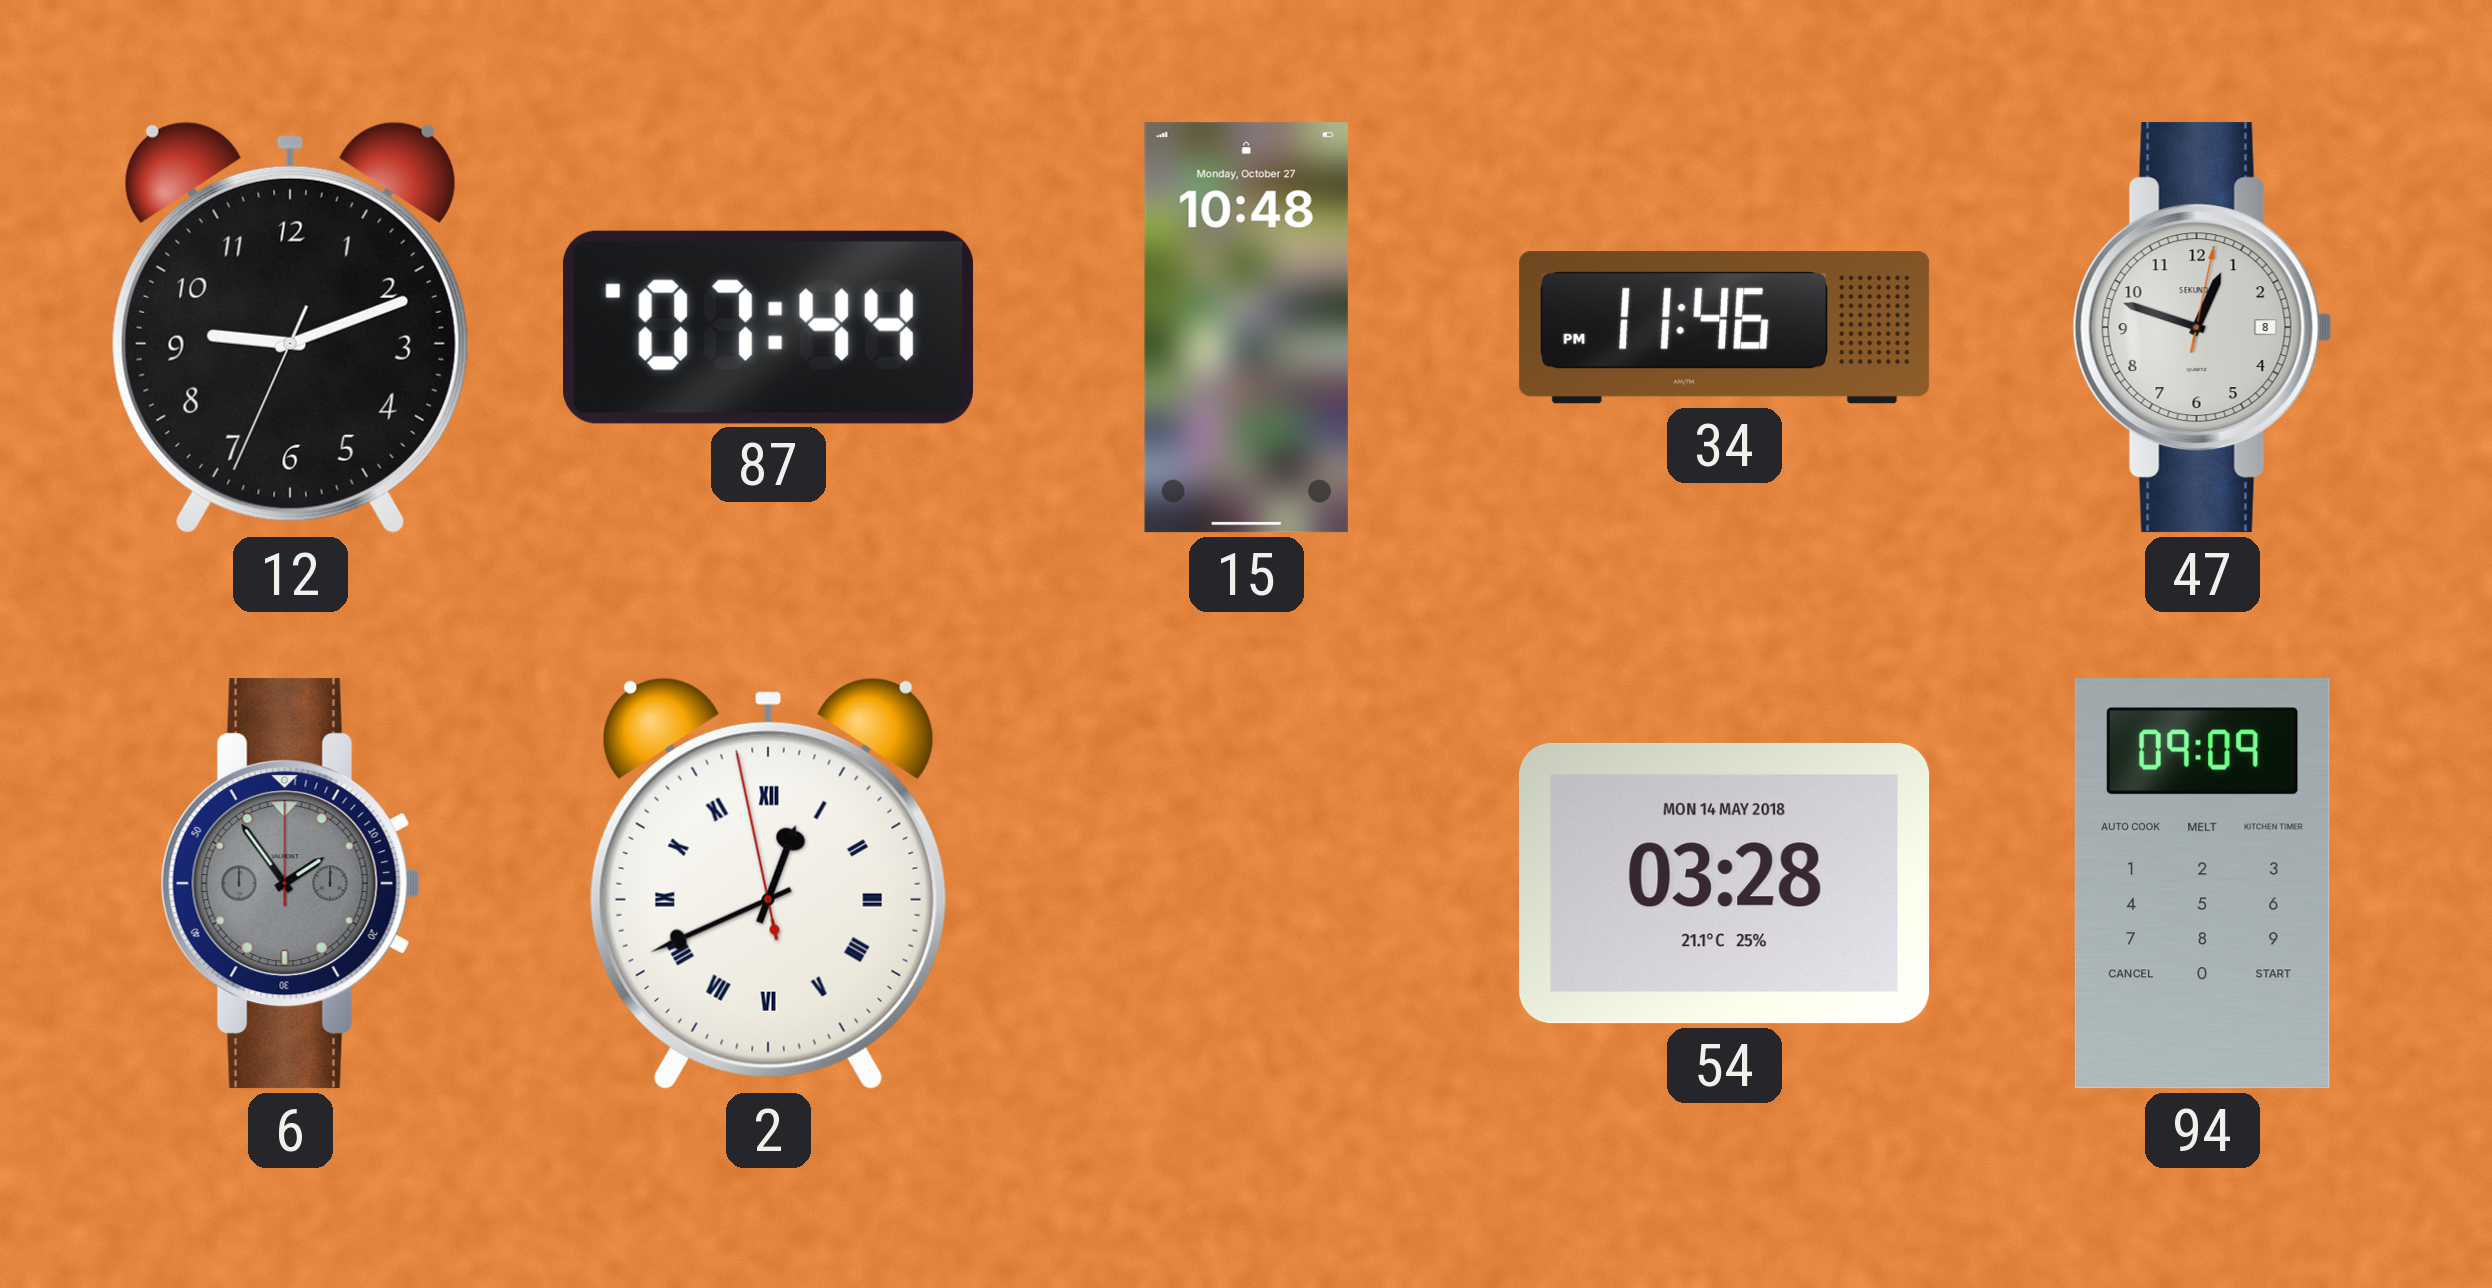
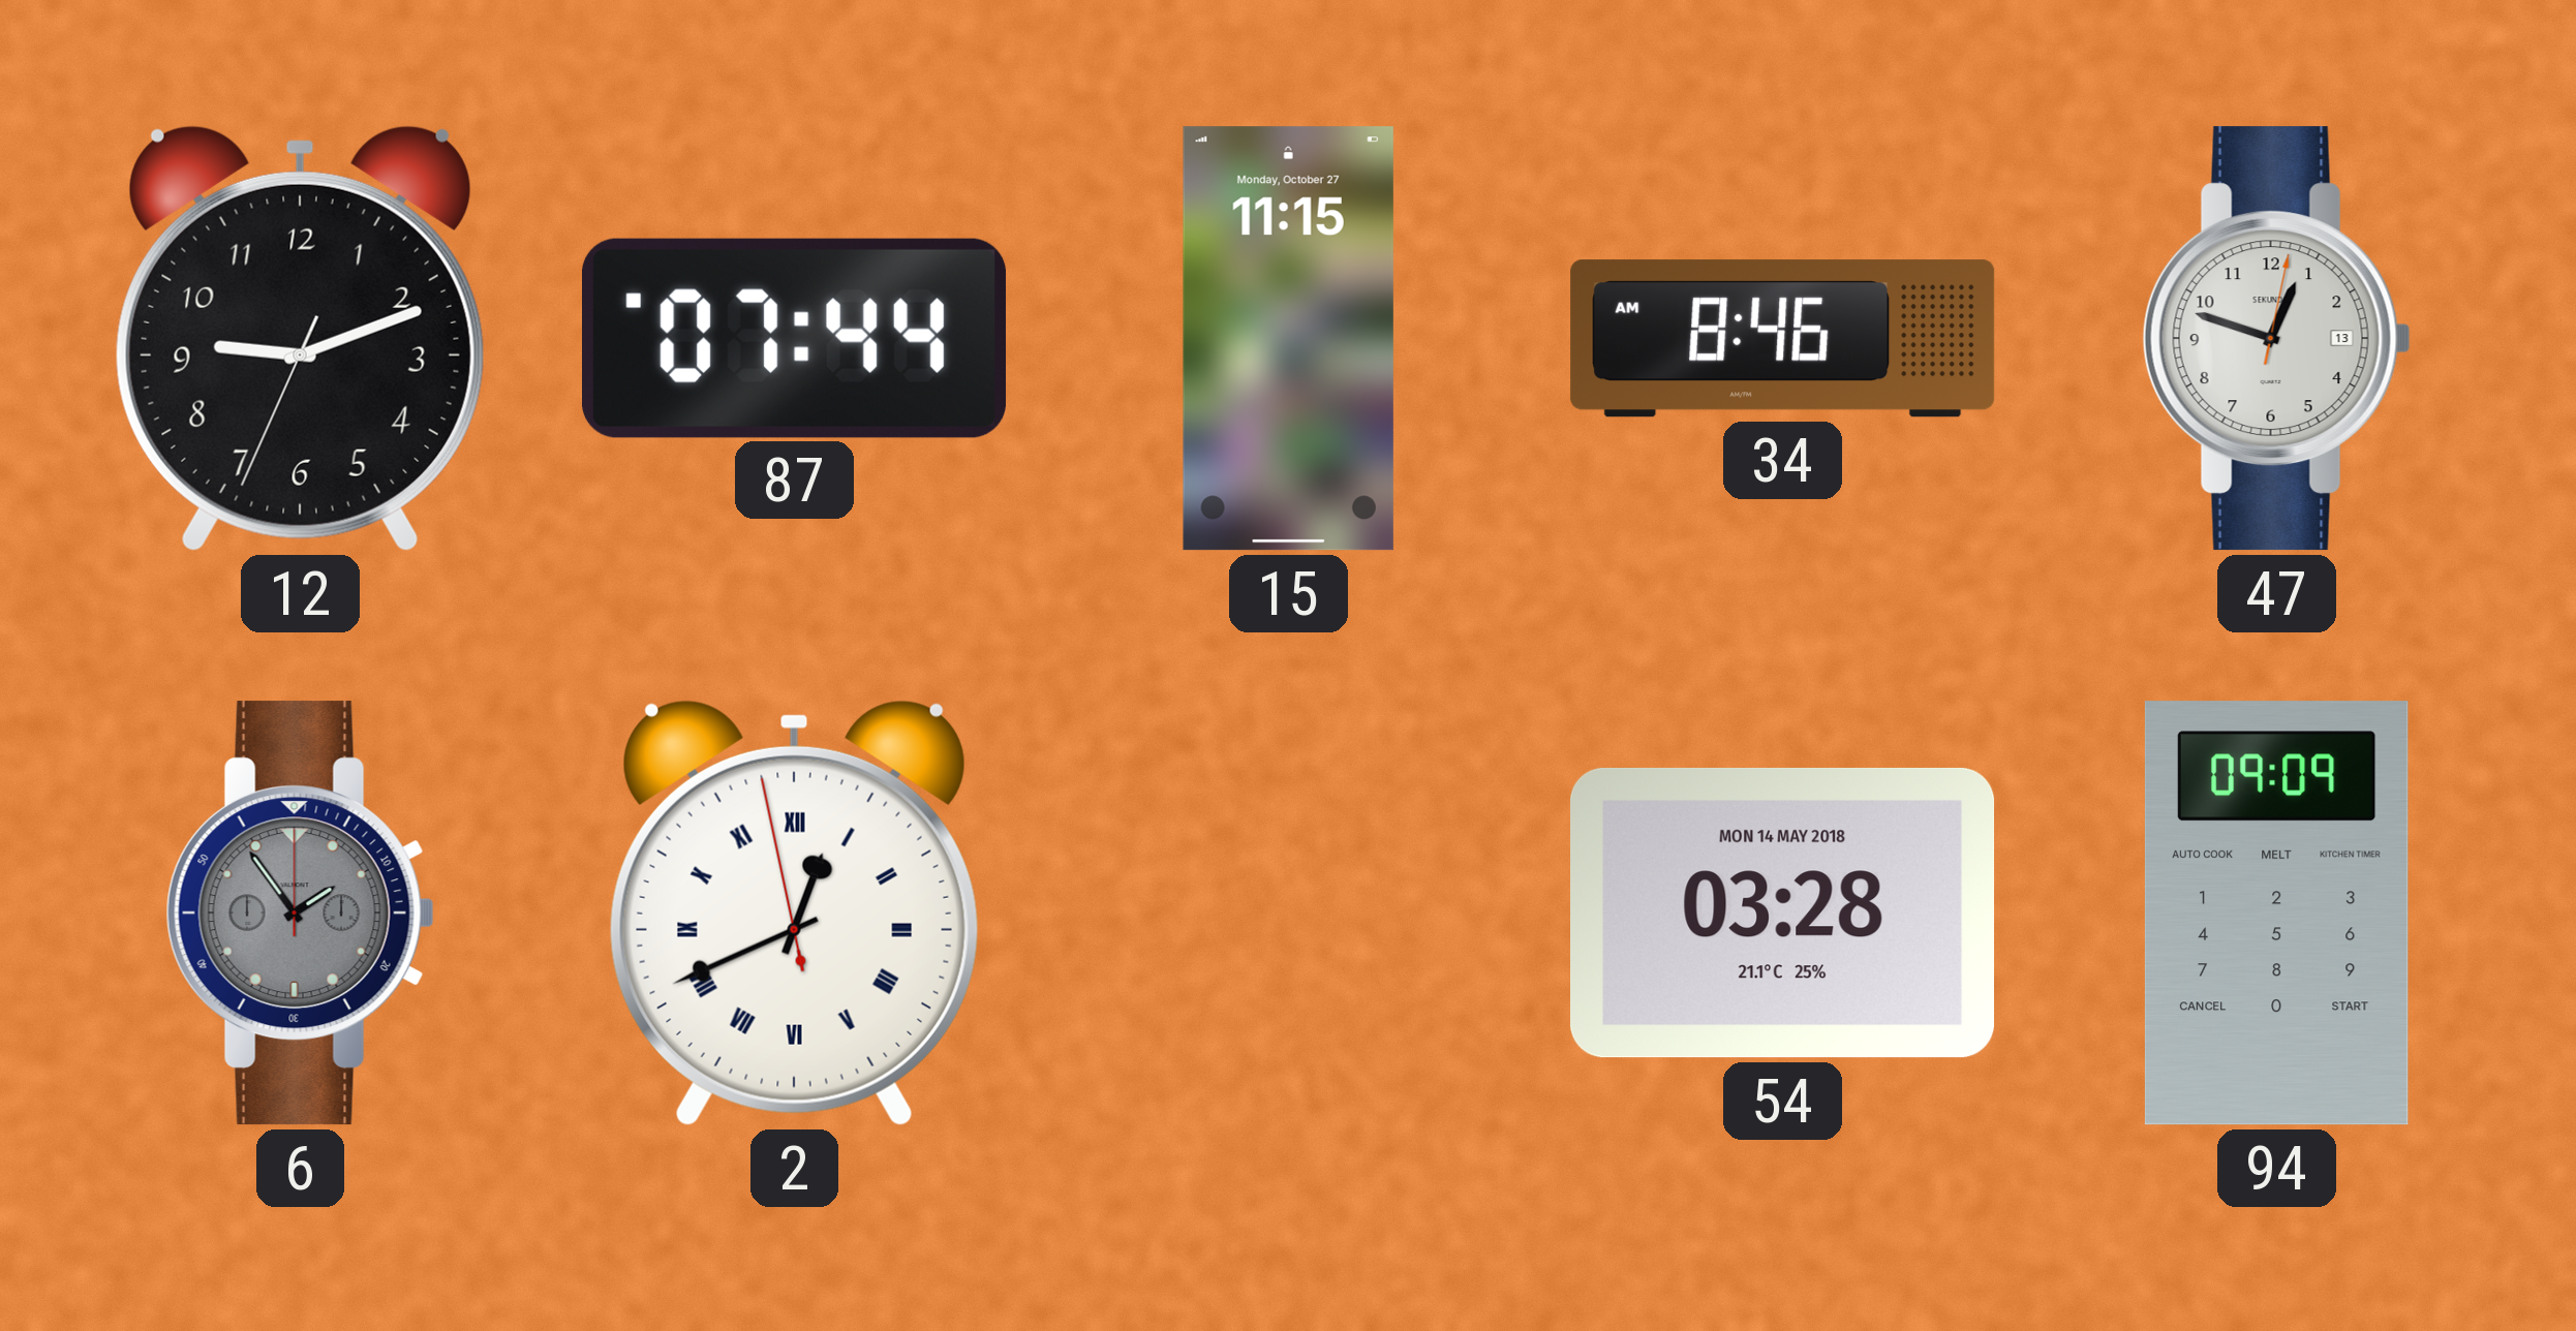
15: 10:48 -> 11:15 (1288, 339)
34: 11:46 -> 8:46 (1783, 339)
47 date: 8 -> 13 (2276, 339)
